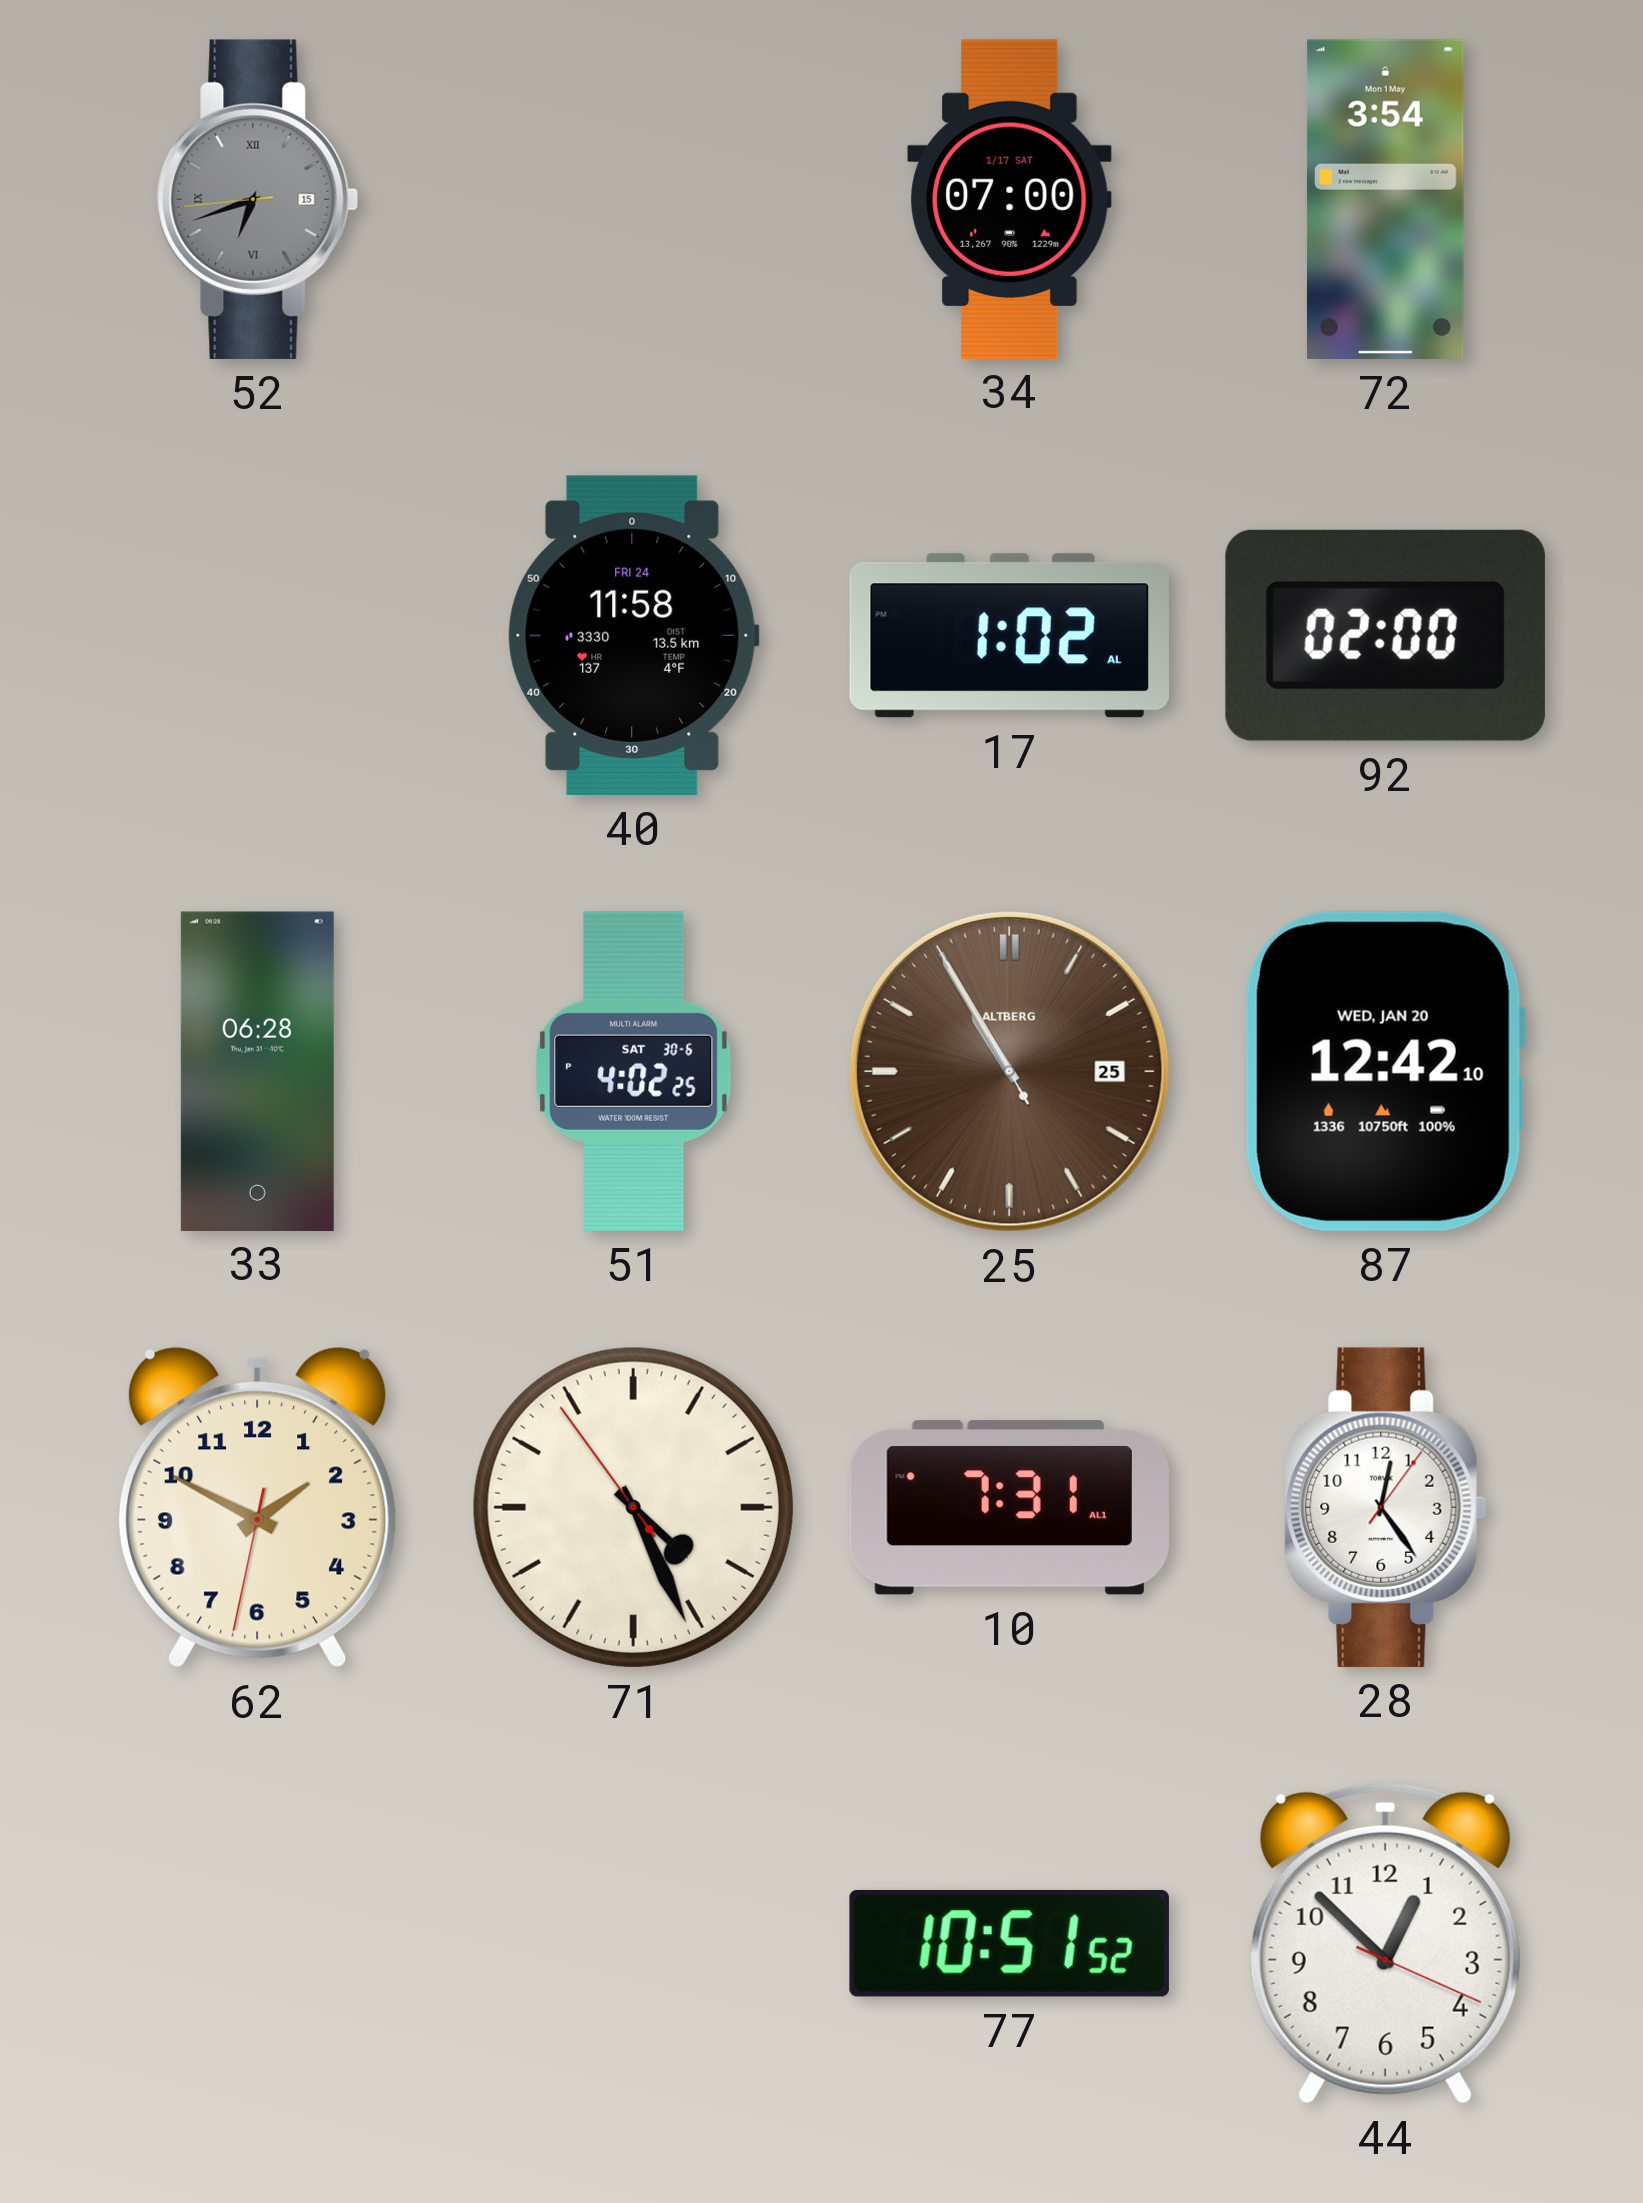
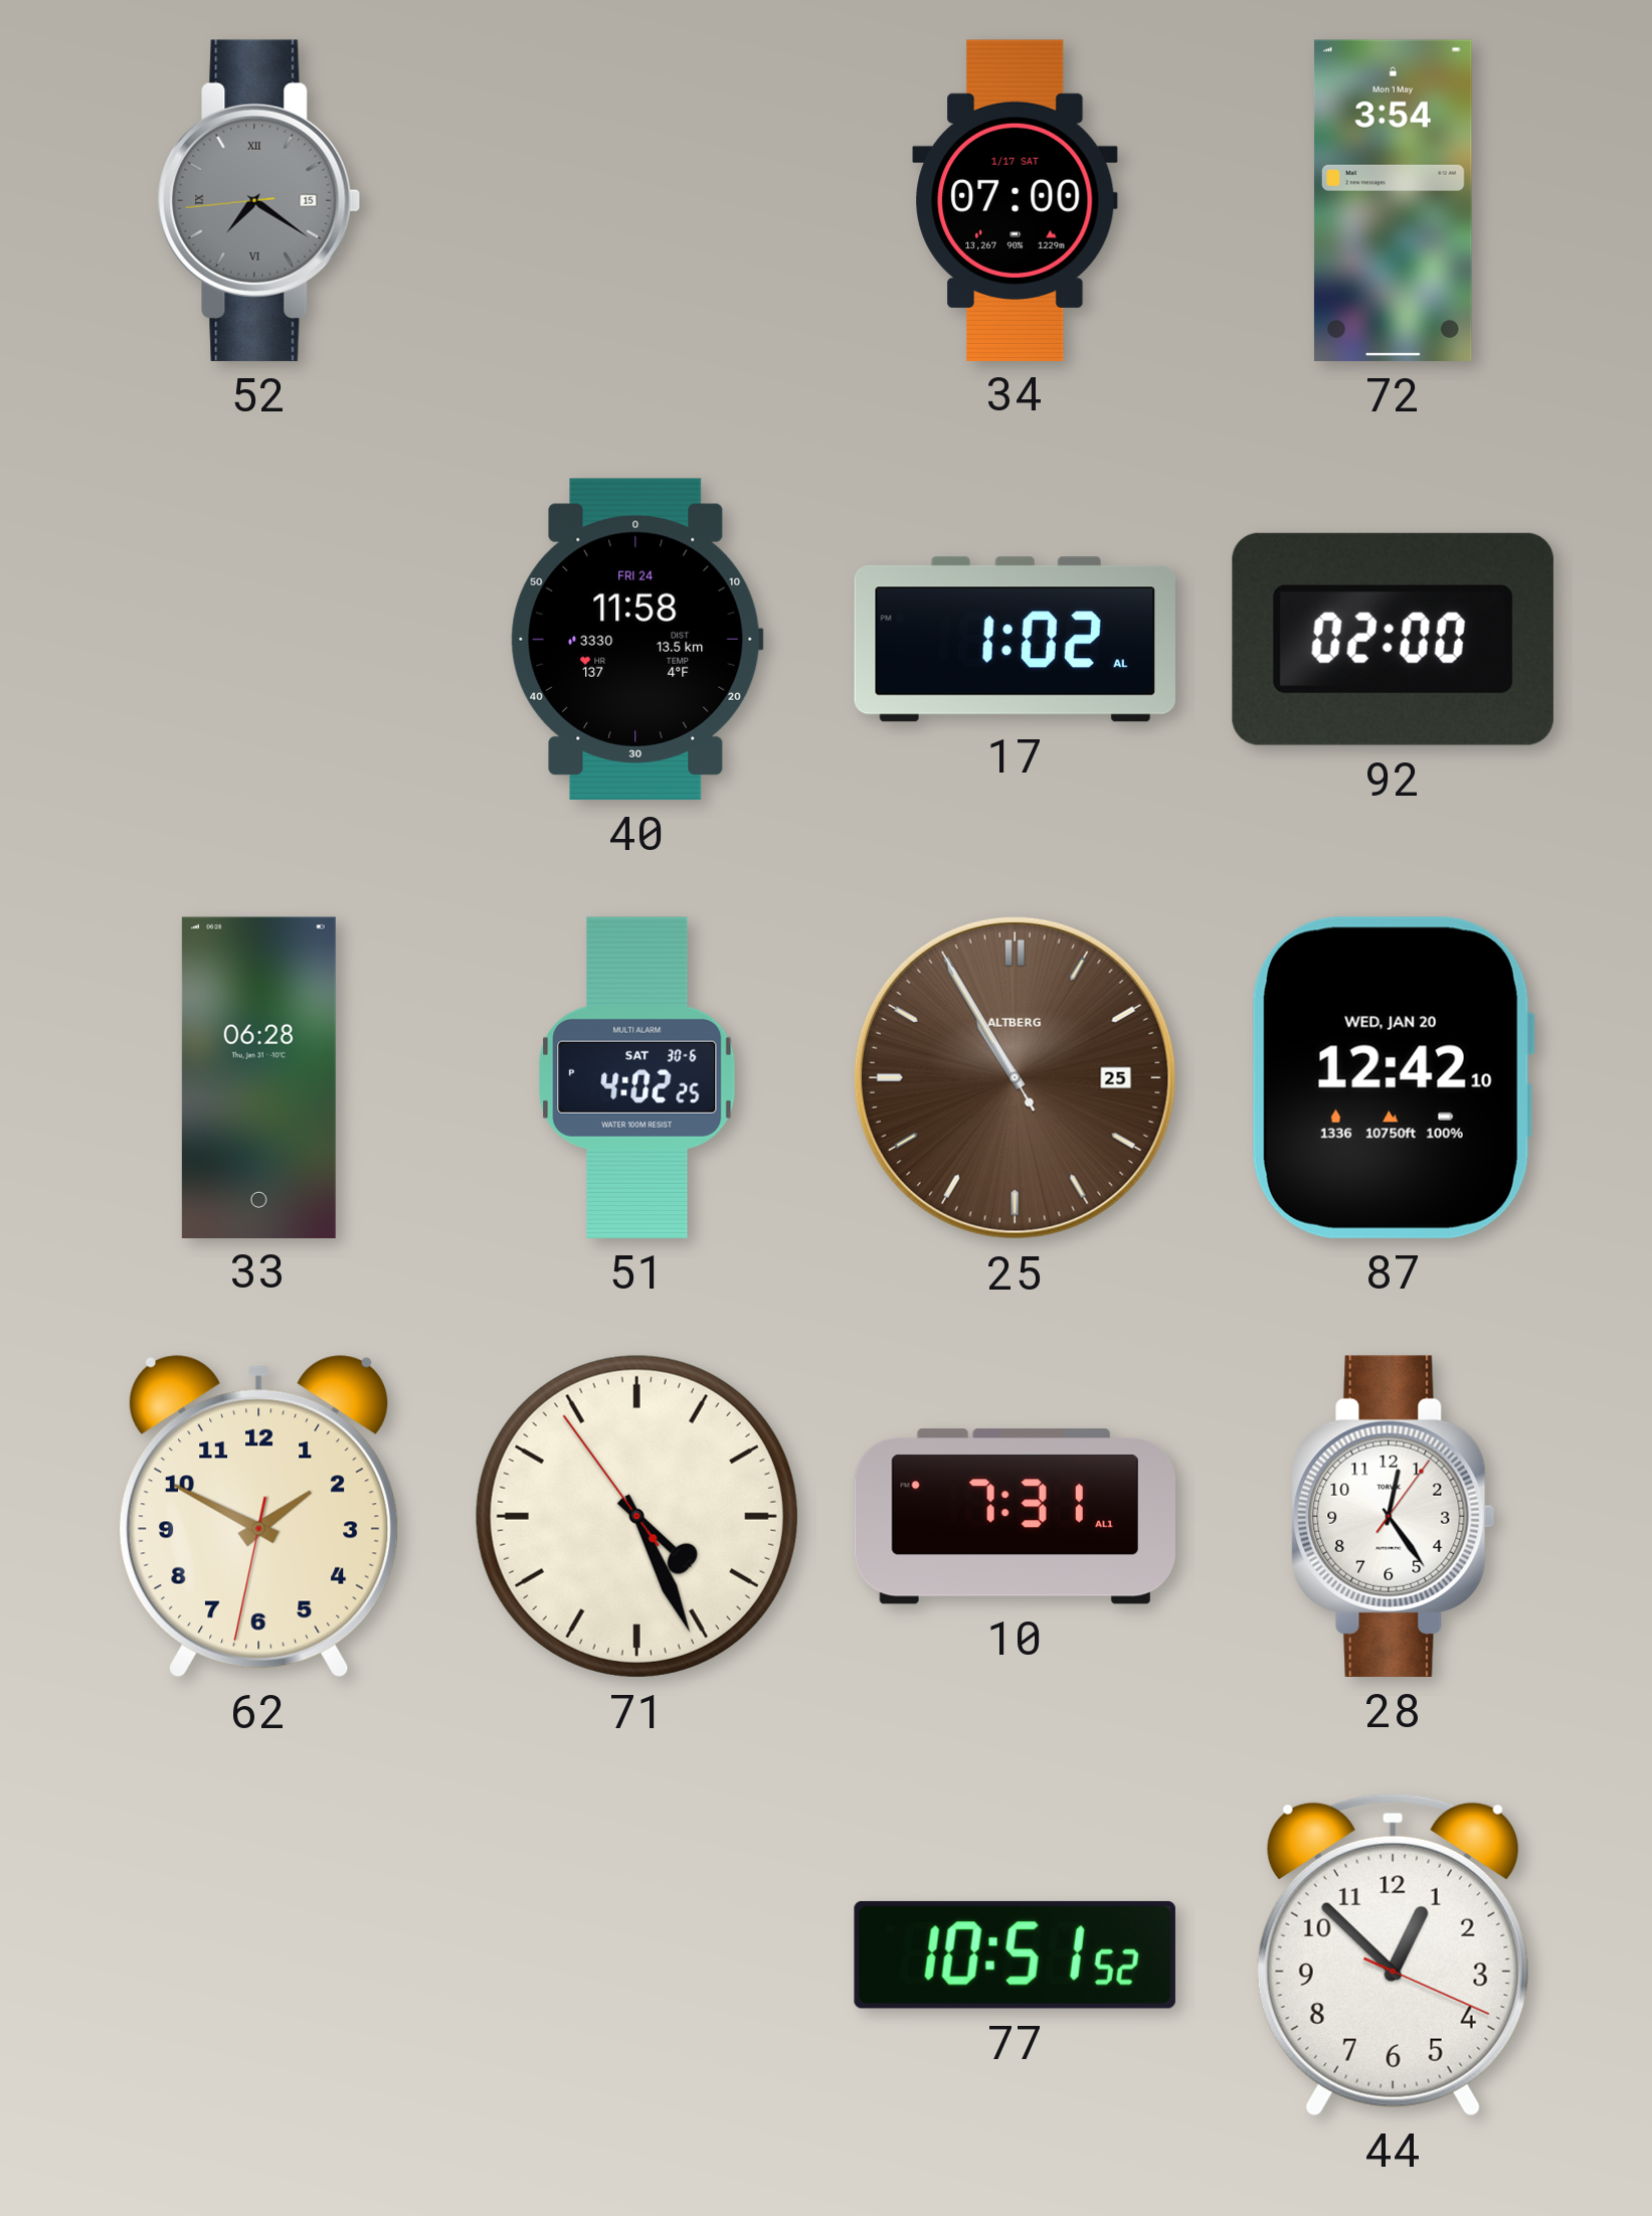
52: 6:41 -> 7:20 (259, 200)
